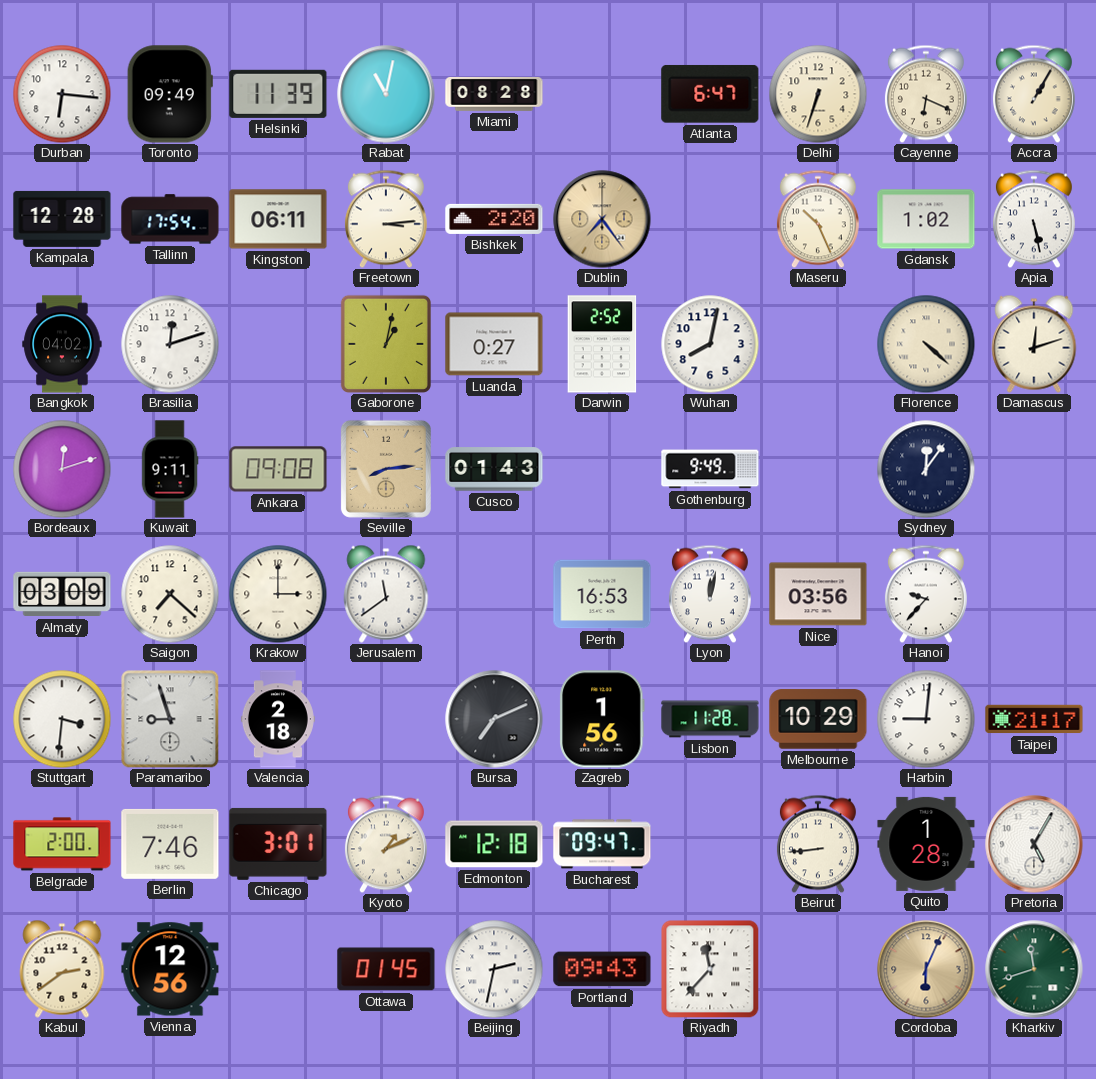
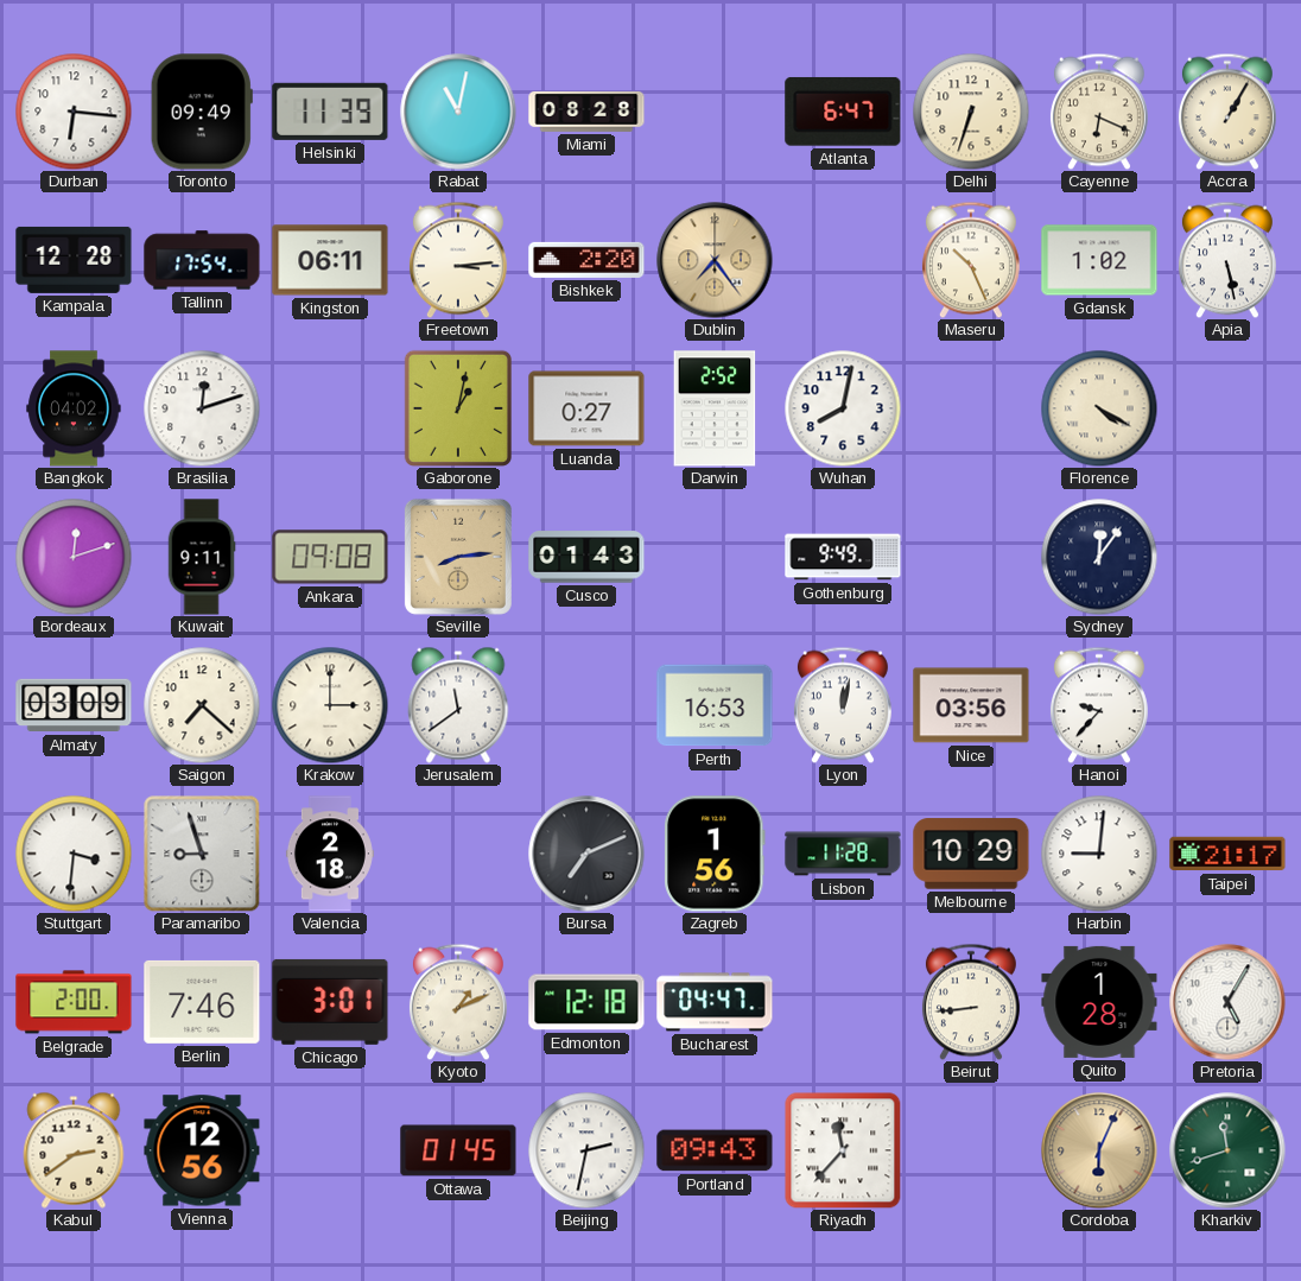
Florence: 4:22 -> 4:20 (1099, 408)
Damascus: 12:12 -> none (1034, 344)
Bucharest: 09:47 -> 04:47 (715, 1002)
